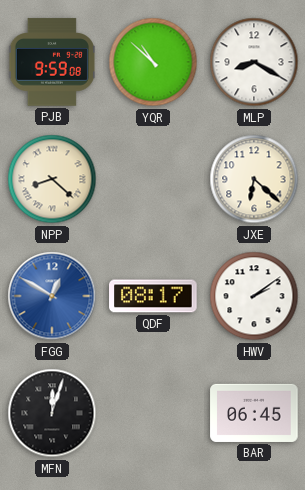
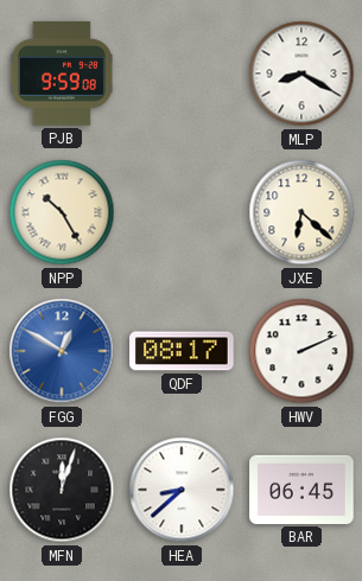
YQR: 10:52 -> none (153, 62)
NPP: 8:22 -> 10:25 (62, 212)
HWV: 2:09 -> 2:11 (301, 351)
HEA: none -> 8:38 (182, 490)
